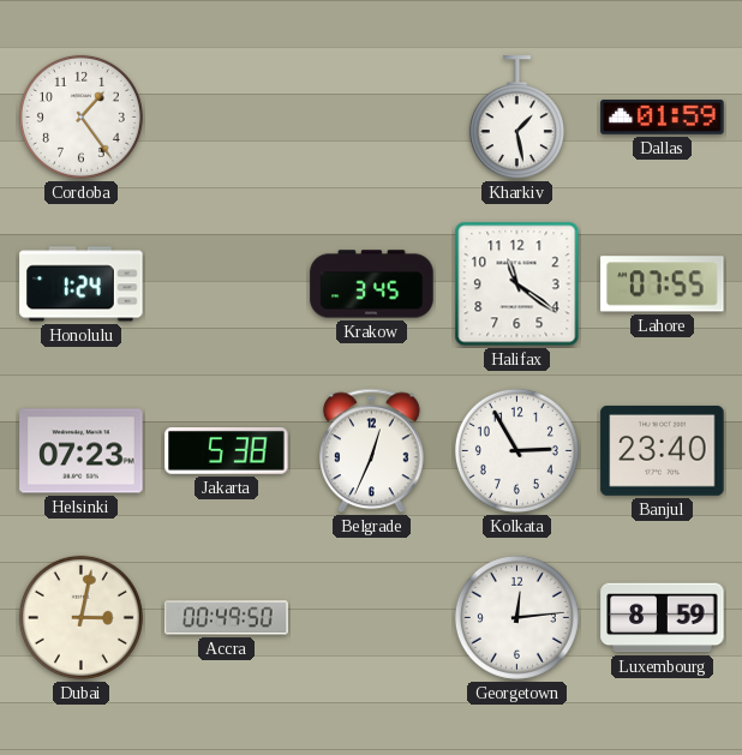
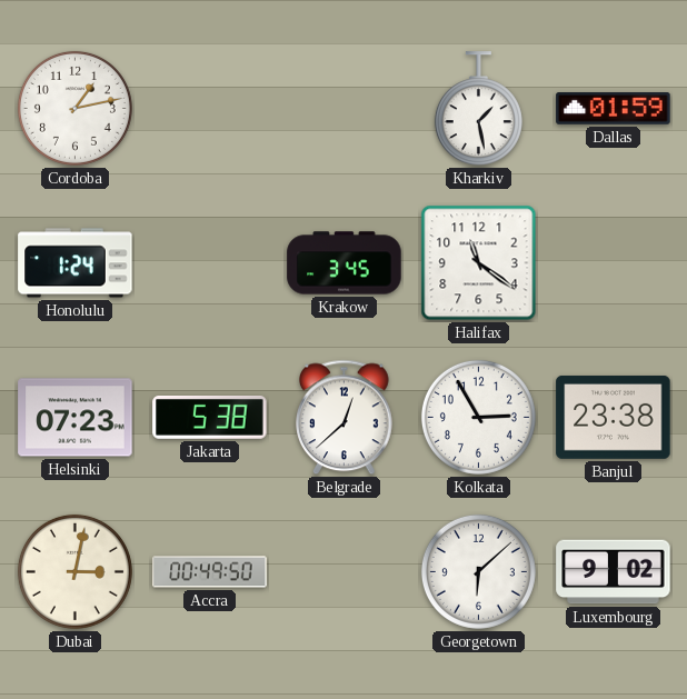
Cordoba: 1:24 -> 1:13 (74, 108)
Lahore: 07:55 -> none (663, 284)
Belgrade: 12:34 -> 12:38 (345, 418)
Banjul: 23:40 -> 23:38 (614, 417)
Georgetown: 12:14 -> 6:08 (478, 571)
Luxembourg: 8:59 -> 9:02 (614, 572)
